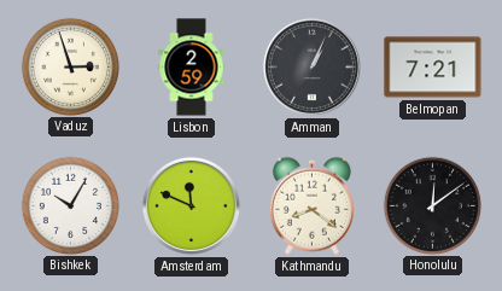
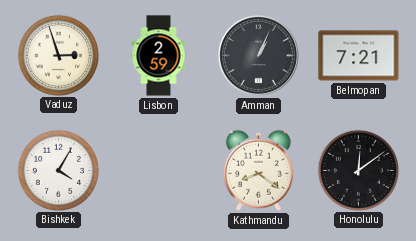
Bishkek: 10:05 -> 4:05 (58, 170)
Amsterdam: 11:49 -> none (191, 205)
